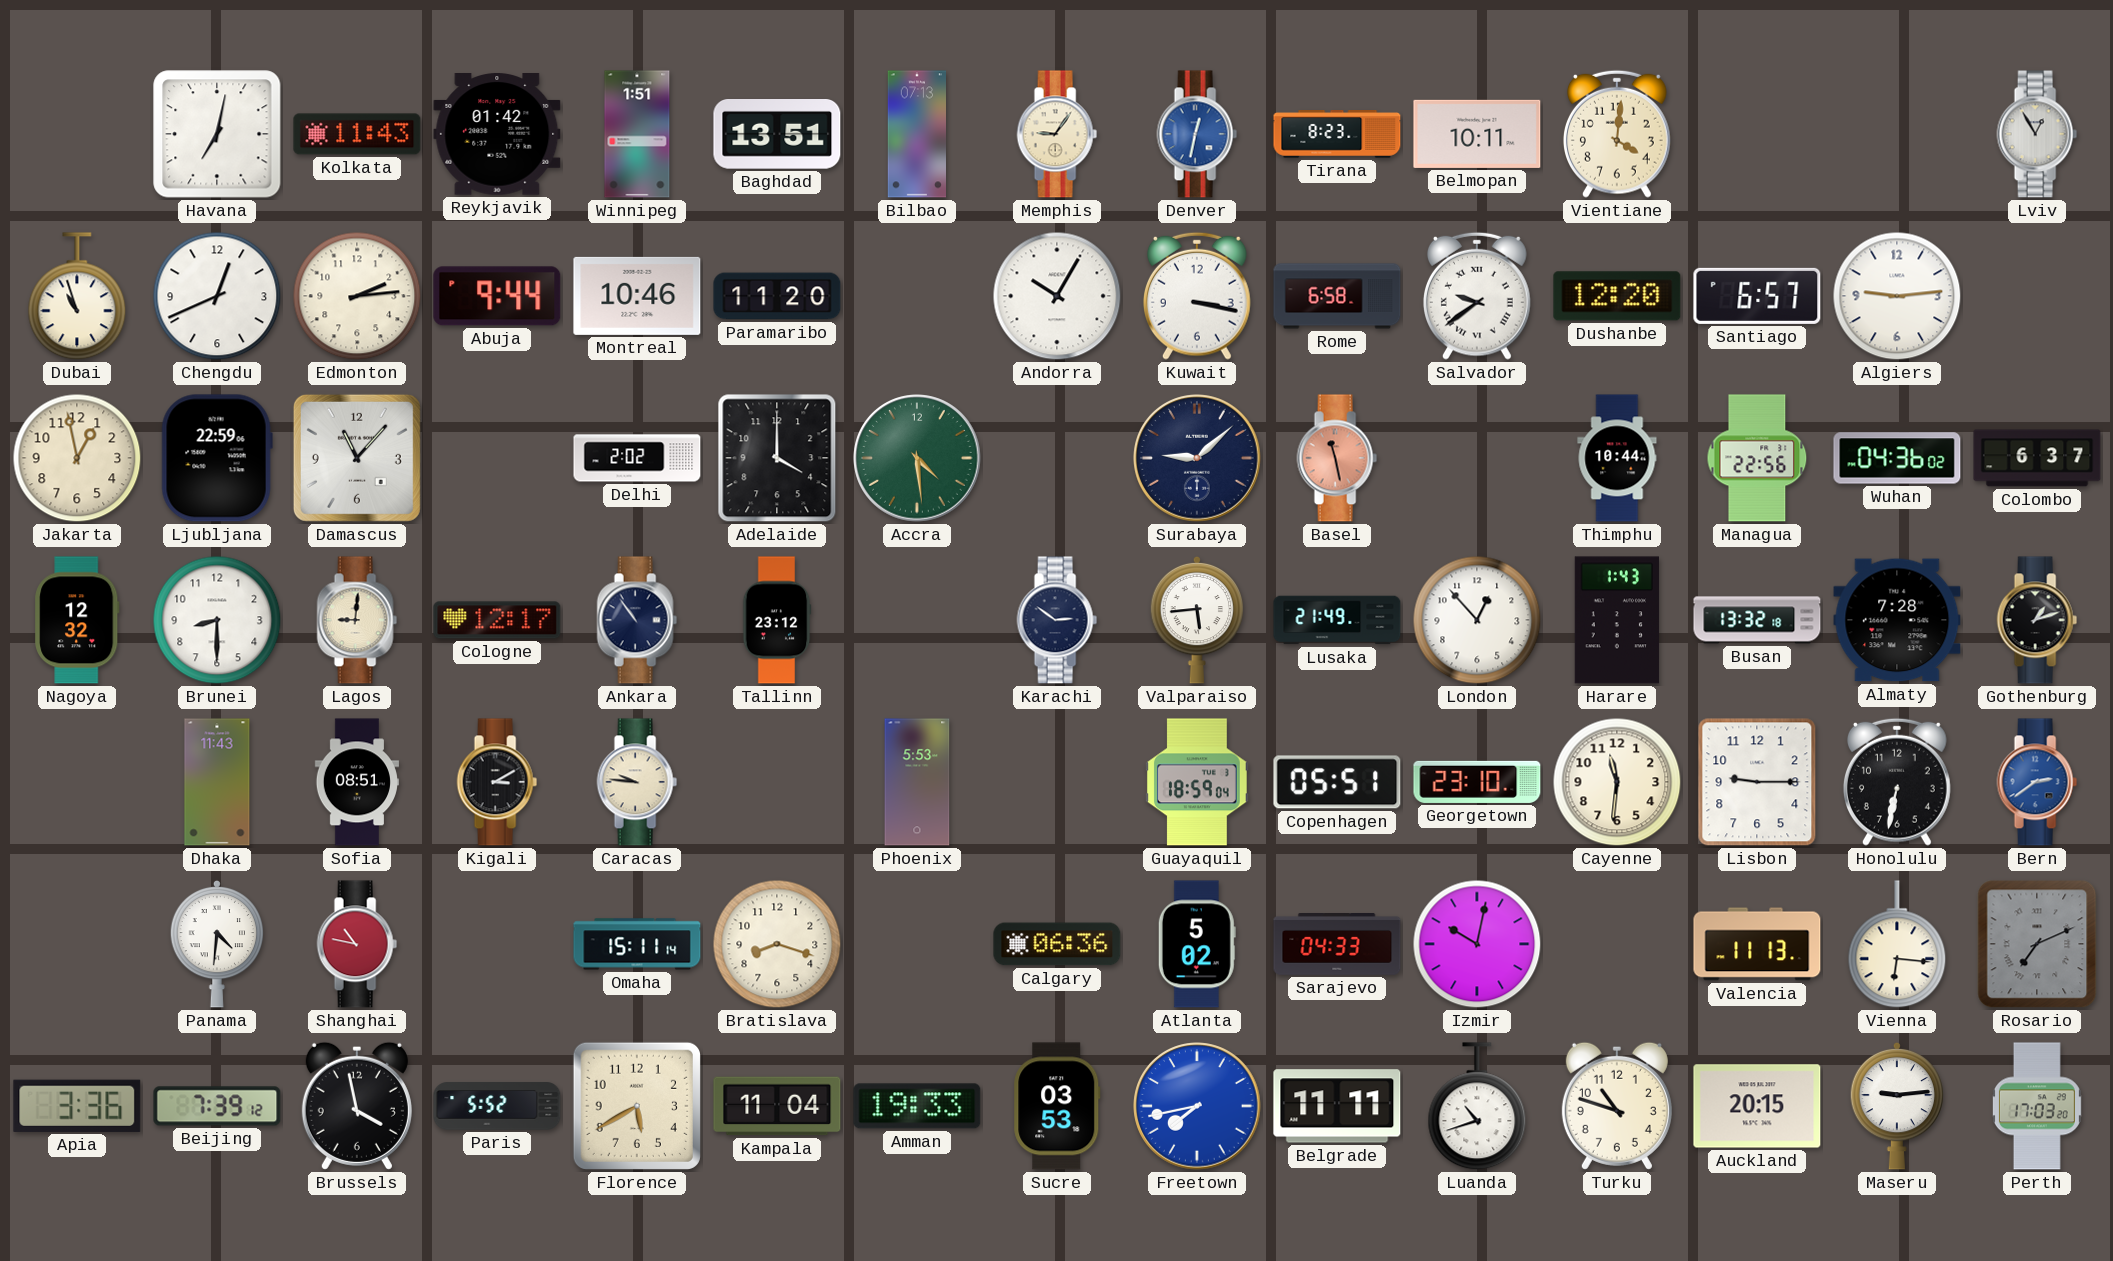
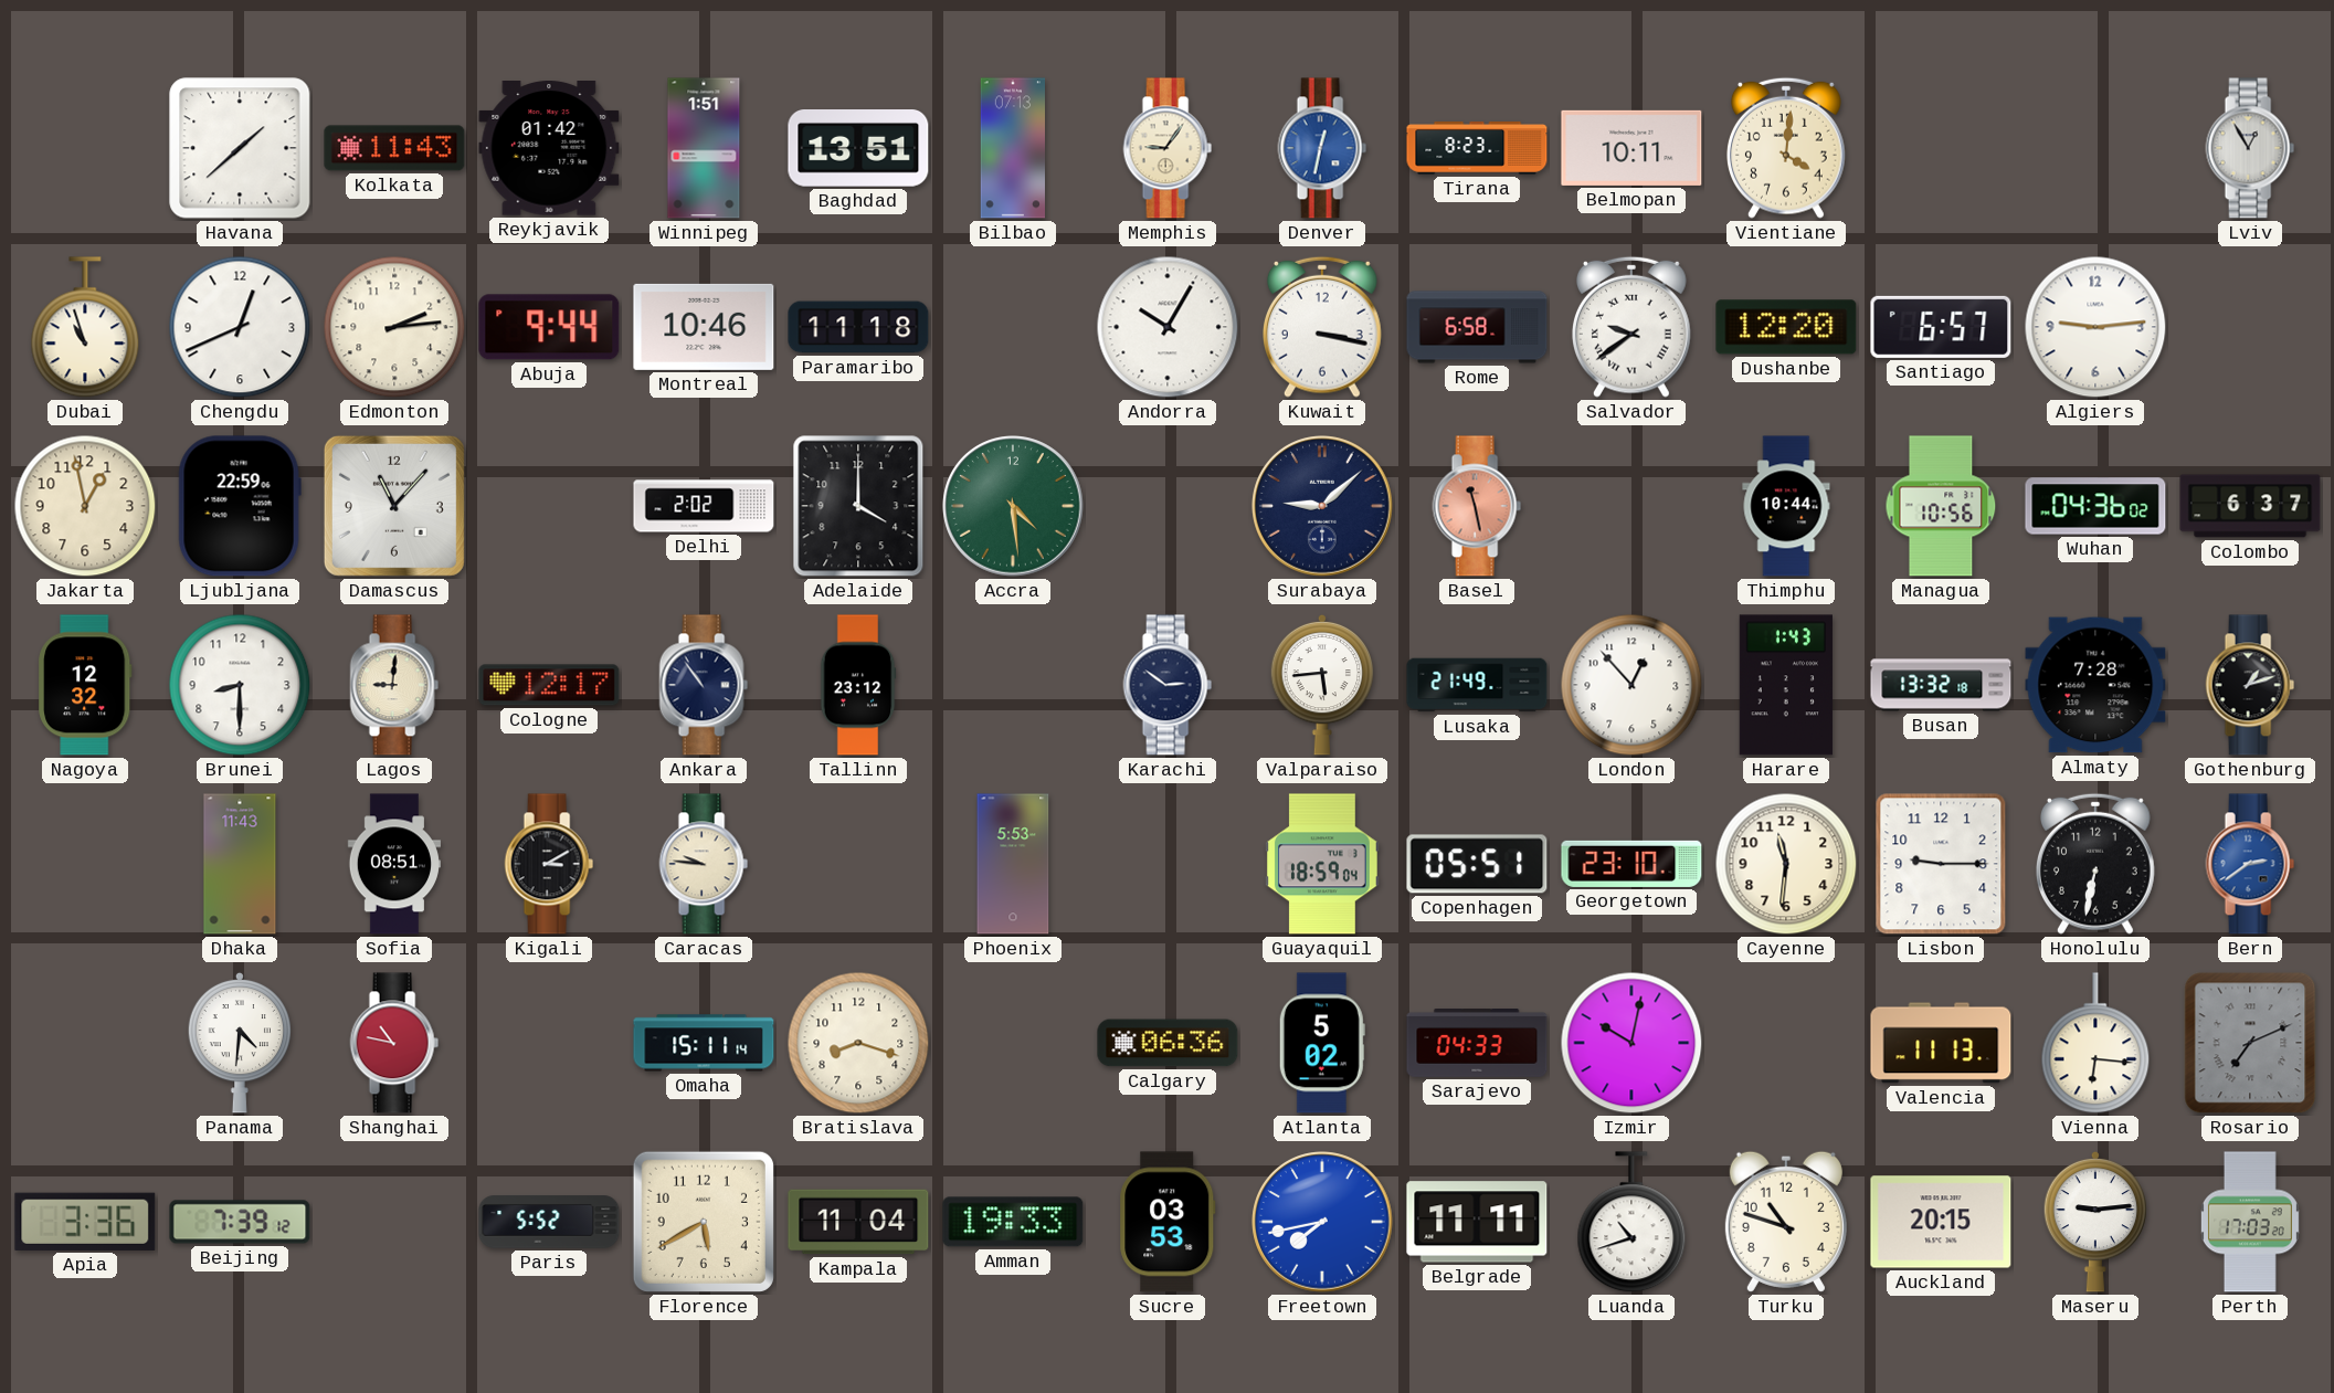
Havana: 7:02 -> 1:38 (240, 148)
Paramaribo: 11:20 -> 11:18 (858, 327)
Managua: 22:56 -> 10:56 (1941, 506)
Brussels: 3:58 -> none (357, 1106)
